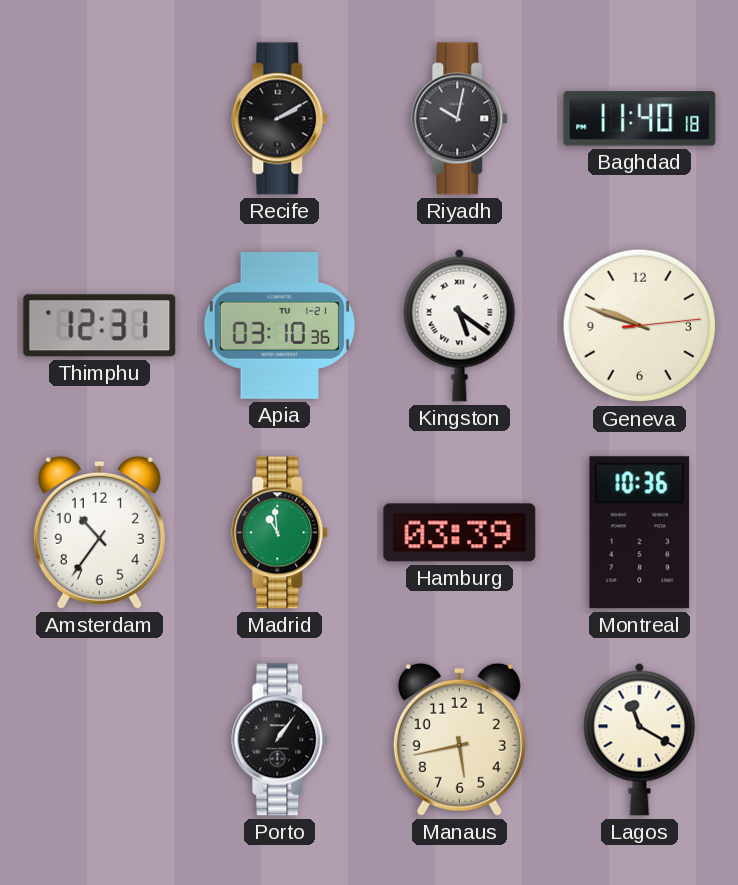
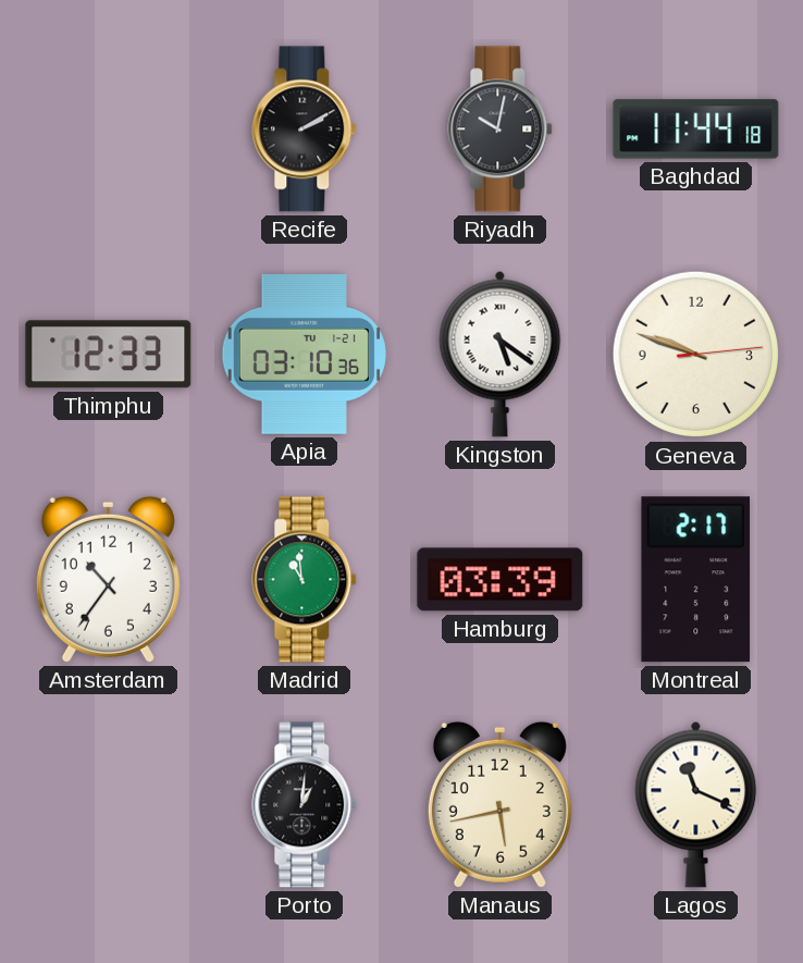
Baghdad: 11:40 -> 11:44 (696, 129)
Thimphu: 12:31 -> 12:33 (109, 355)
Montreal: 10:36 -> 2:17 (696, 580)
Porto: 1:06 -> 1:01 (305, 805)
Lagos: 11:20 -> 11:19 (696, 804)
